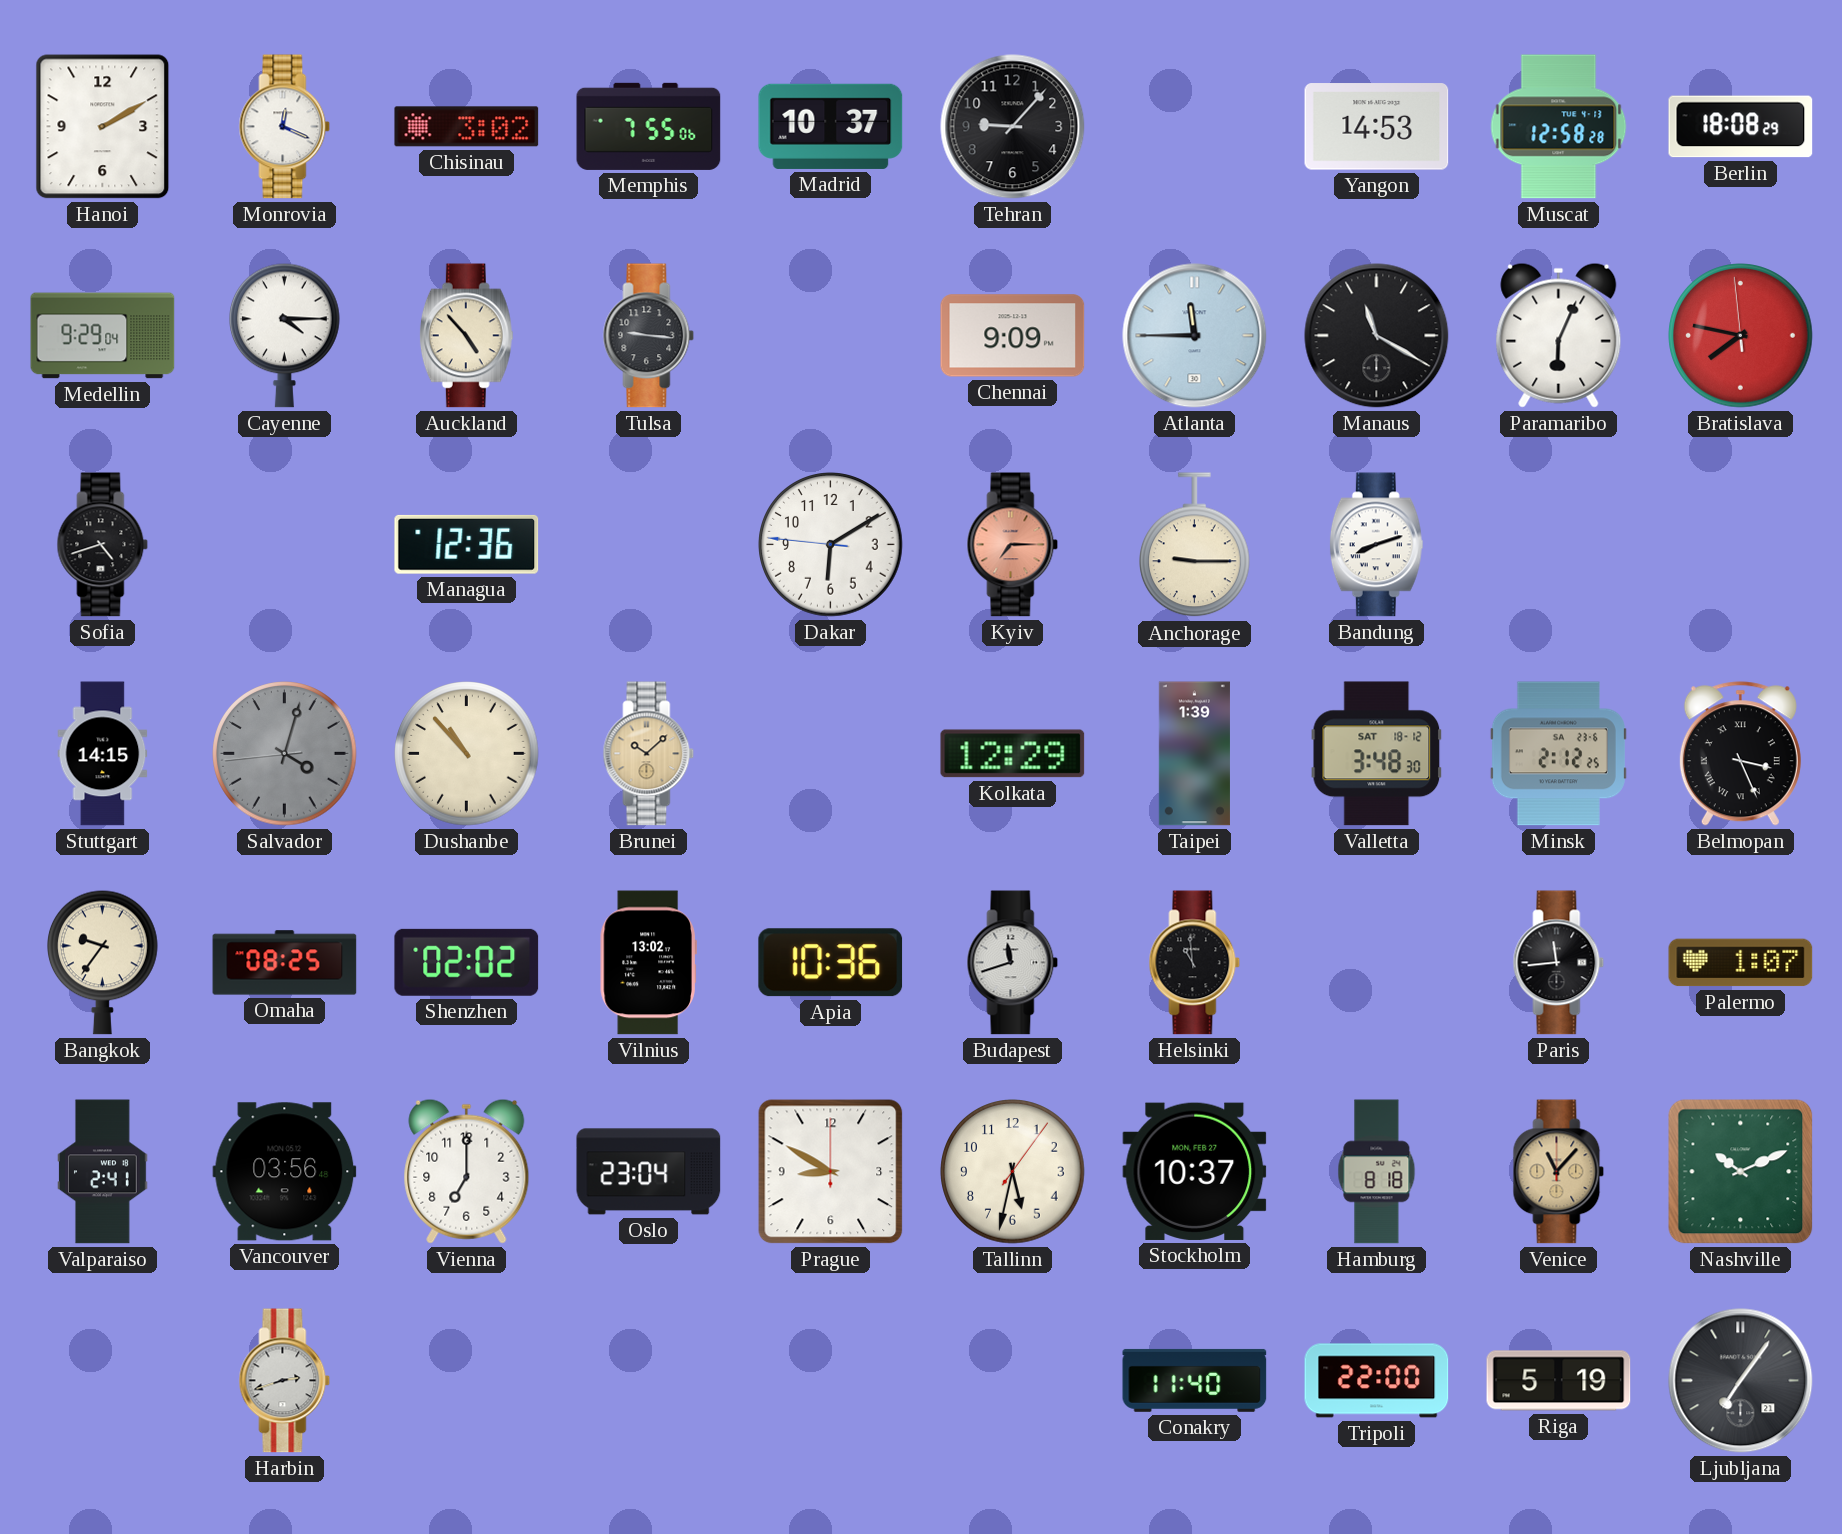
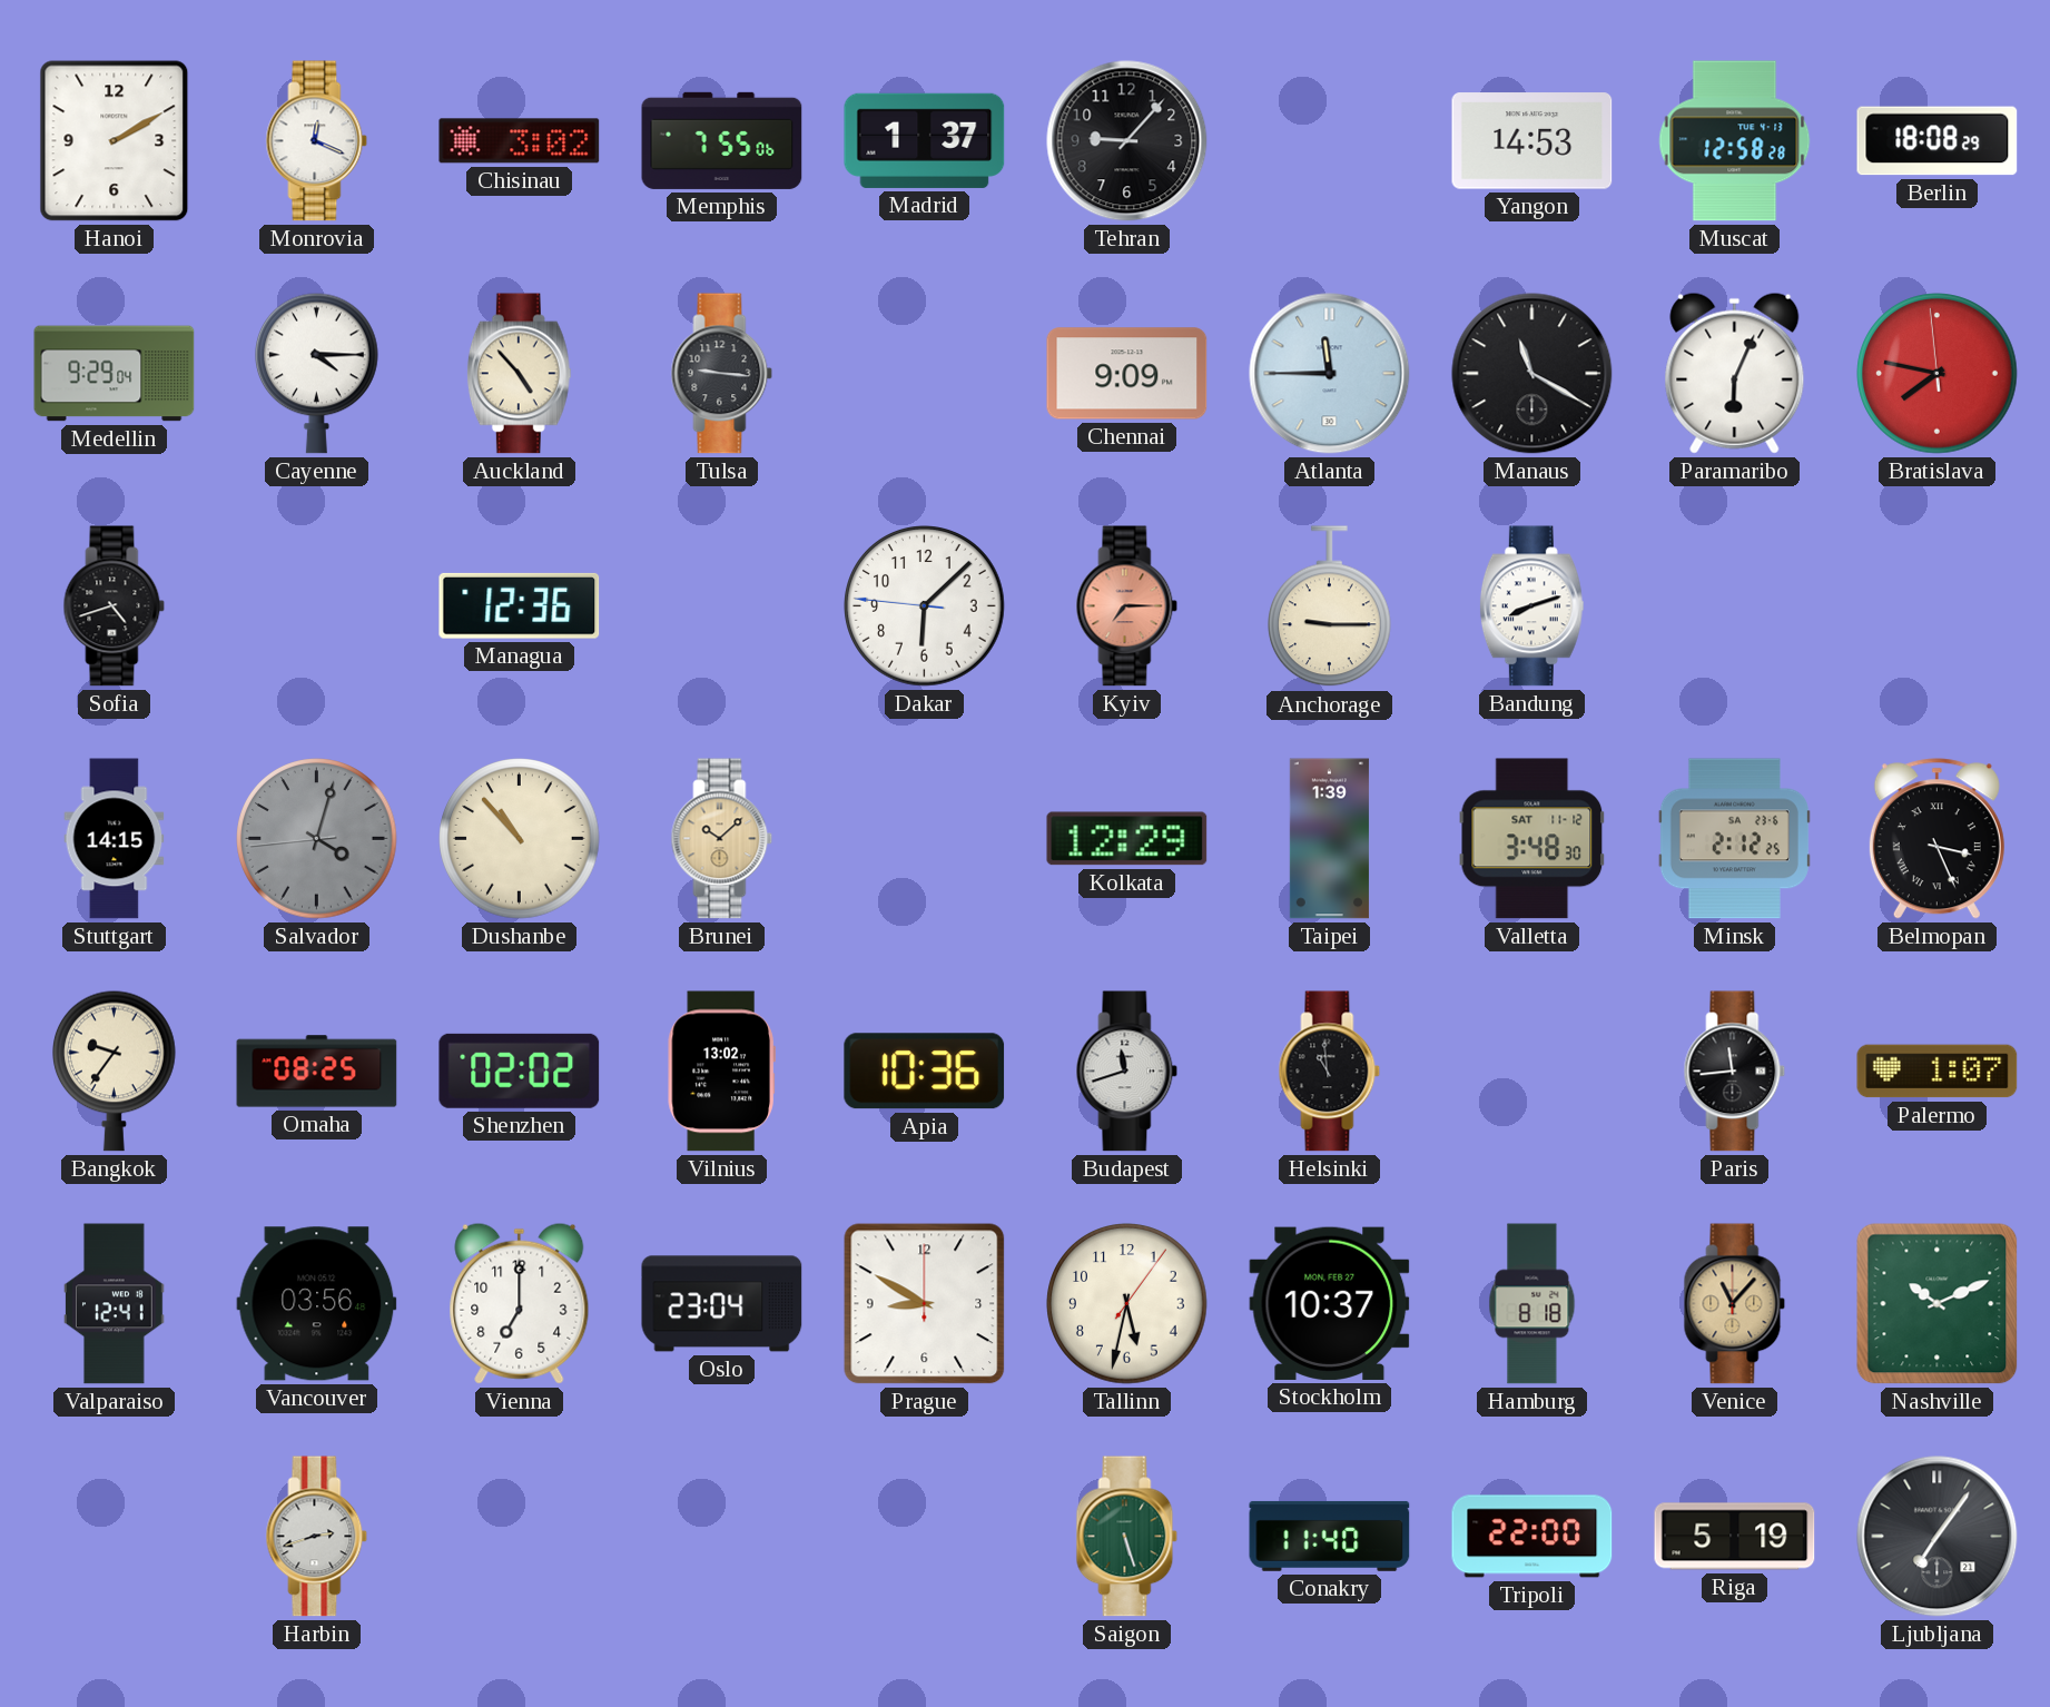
Madrid: 10:37 -> 1:37 (925, 140)
Dakar: 6:09 -> 6:07 (925, 606)
Valletta date: SAT 18-12 -> SAT 11-12 (1532, 839)
Valparaiso: 2:41 -> 12:41 (115, 1304)
Saigon: none -> 5:27 (1127, 1537)
